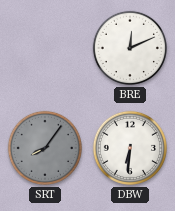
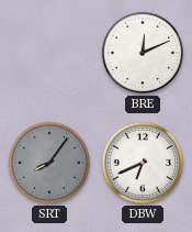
DBW: 6:31 -> 6:41 (143, 163)
